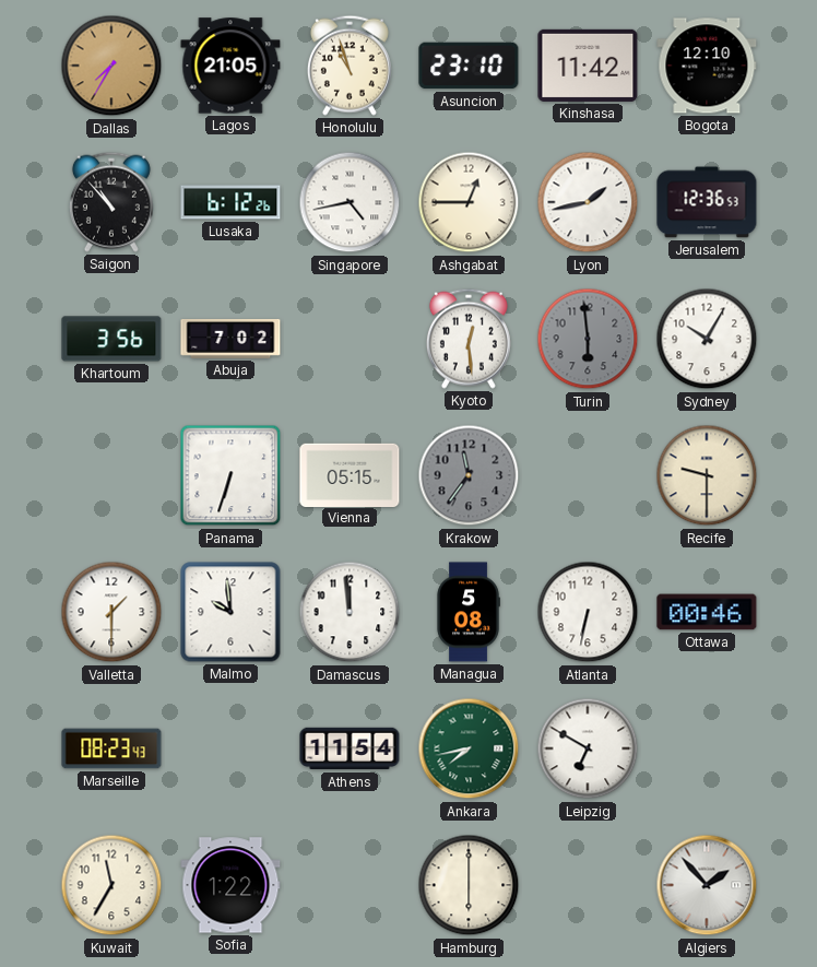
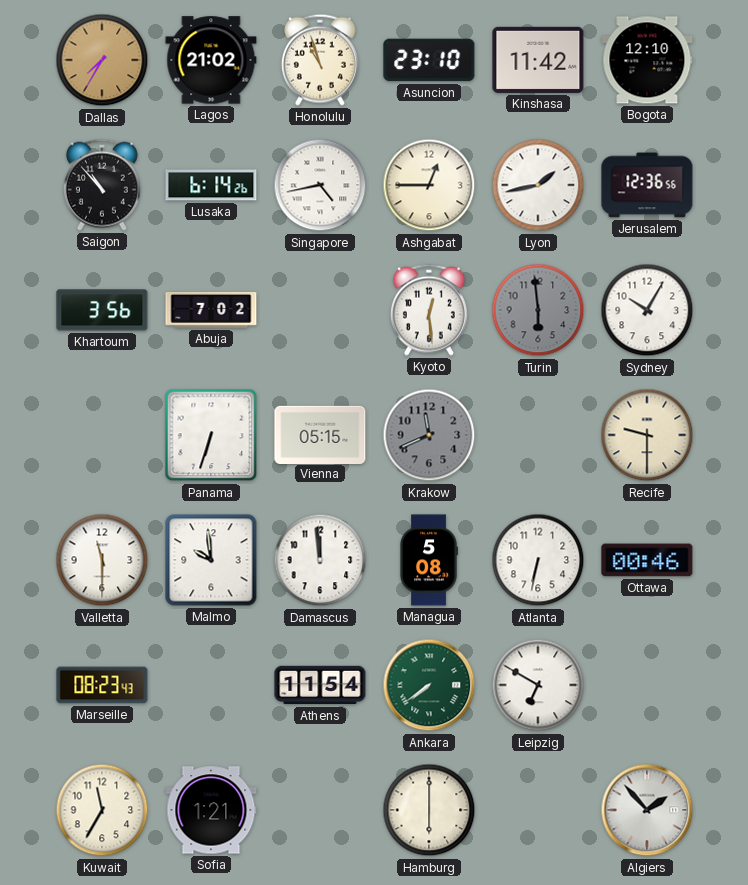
Lagos: 21:05 -> 21:02 (211, 60)
Lusaka: 6:12 -> 6:14 (211, 185)
Jerusalem: 12:36:53 -> 12:36:56 (647, 185)
Krakow: 11:36 -> 11:41 (429, 435)
Valletta: 1:30 -> 11:30 (102, 560)
Ankara: 7:43 -> 7:39 (429, 685)
Sofia: 1:22 -> 1:21 (211, 810)
